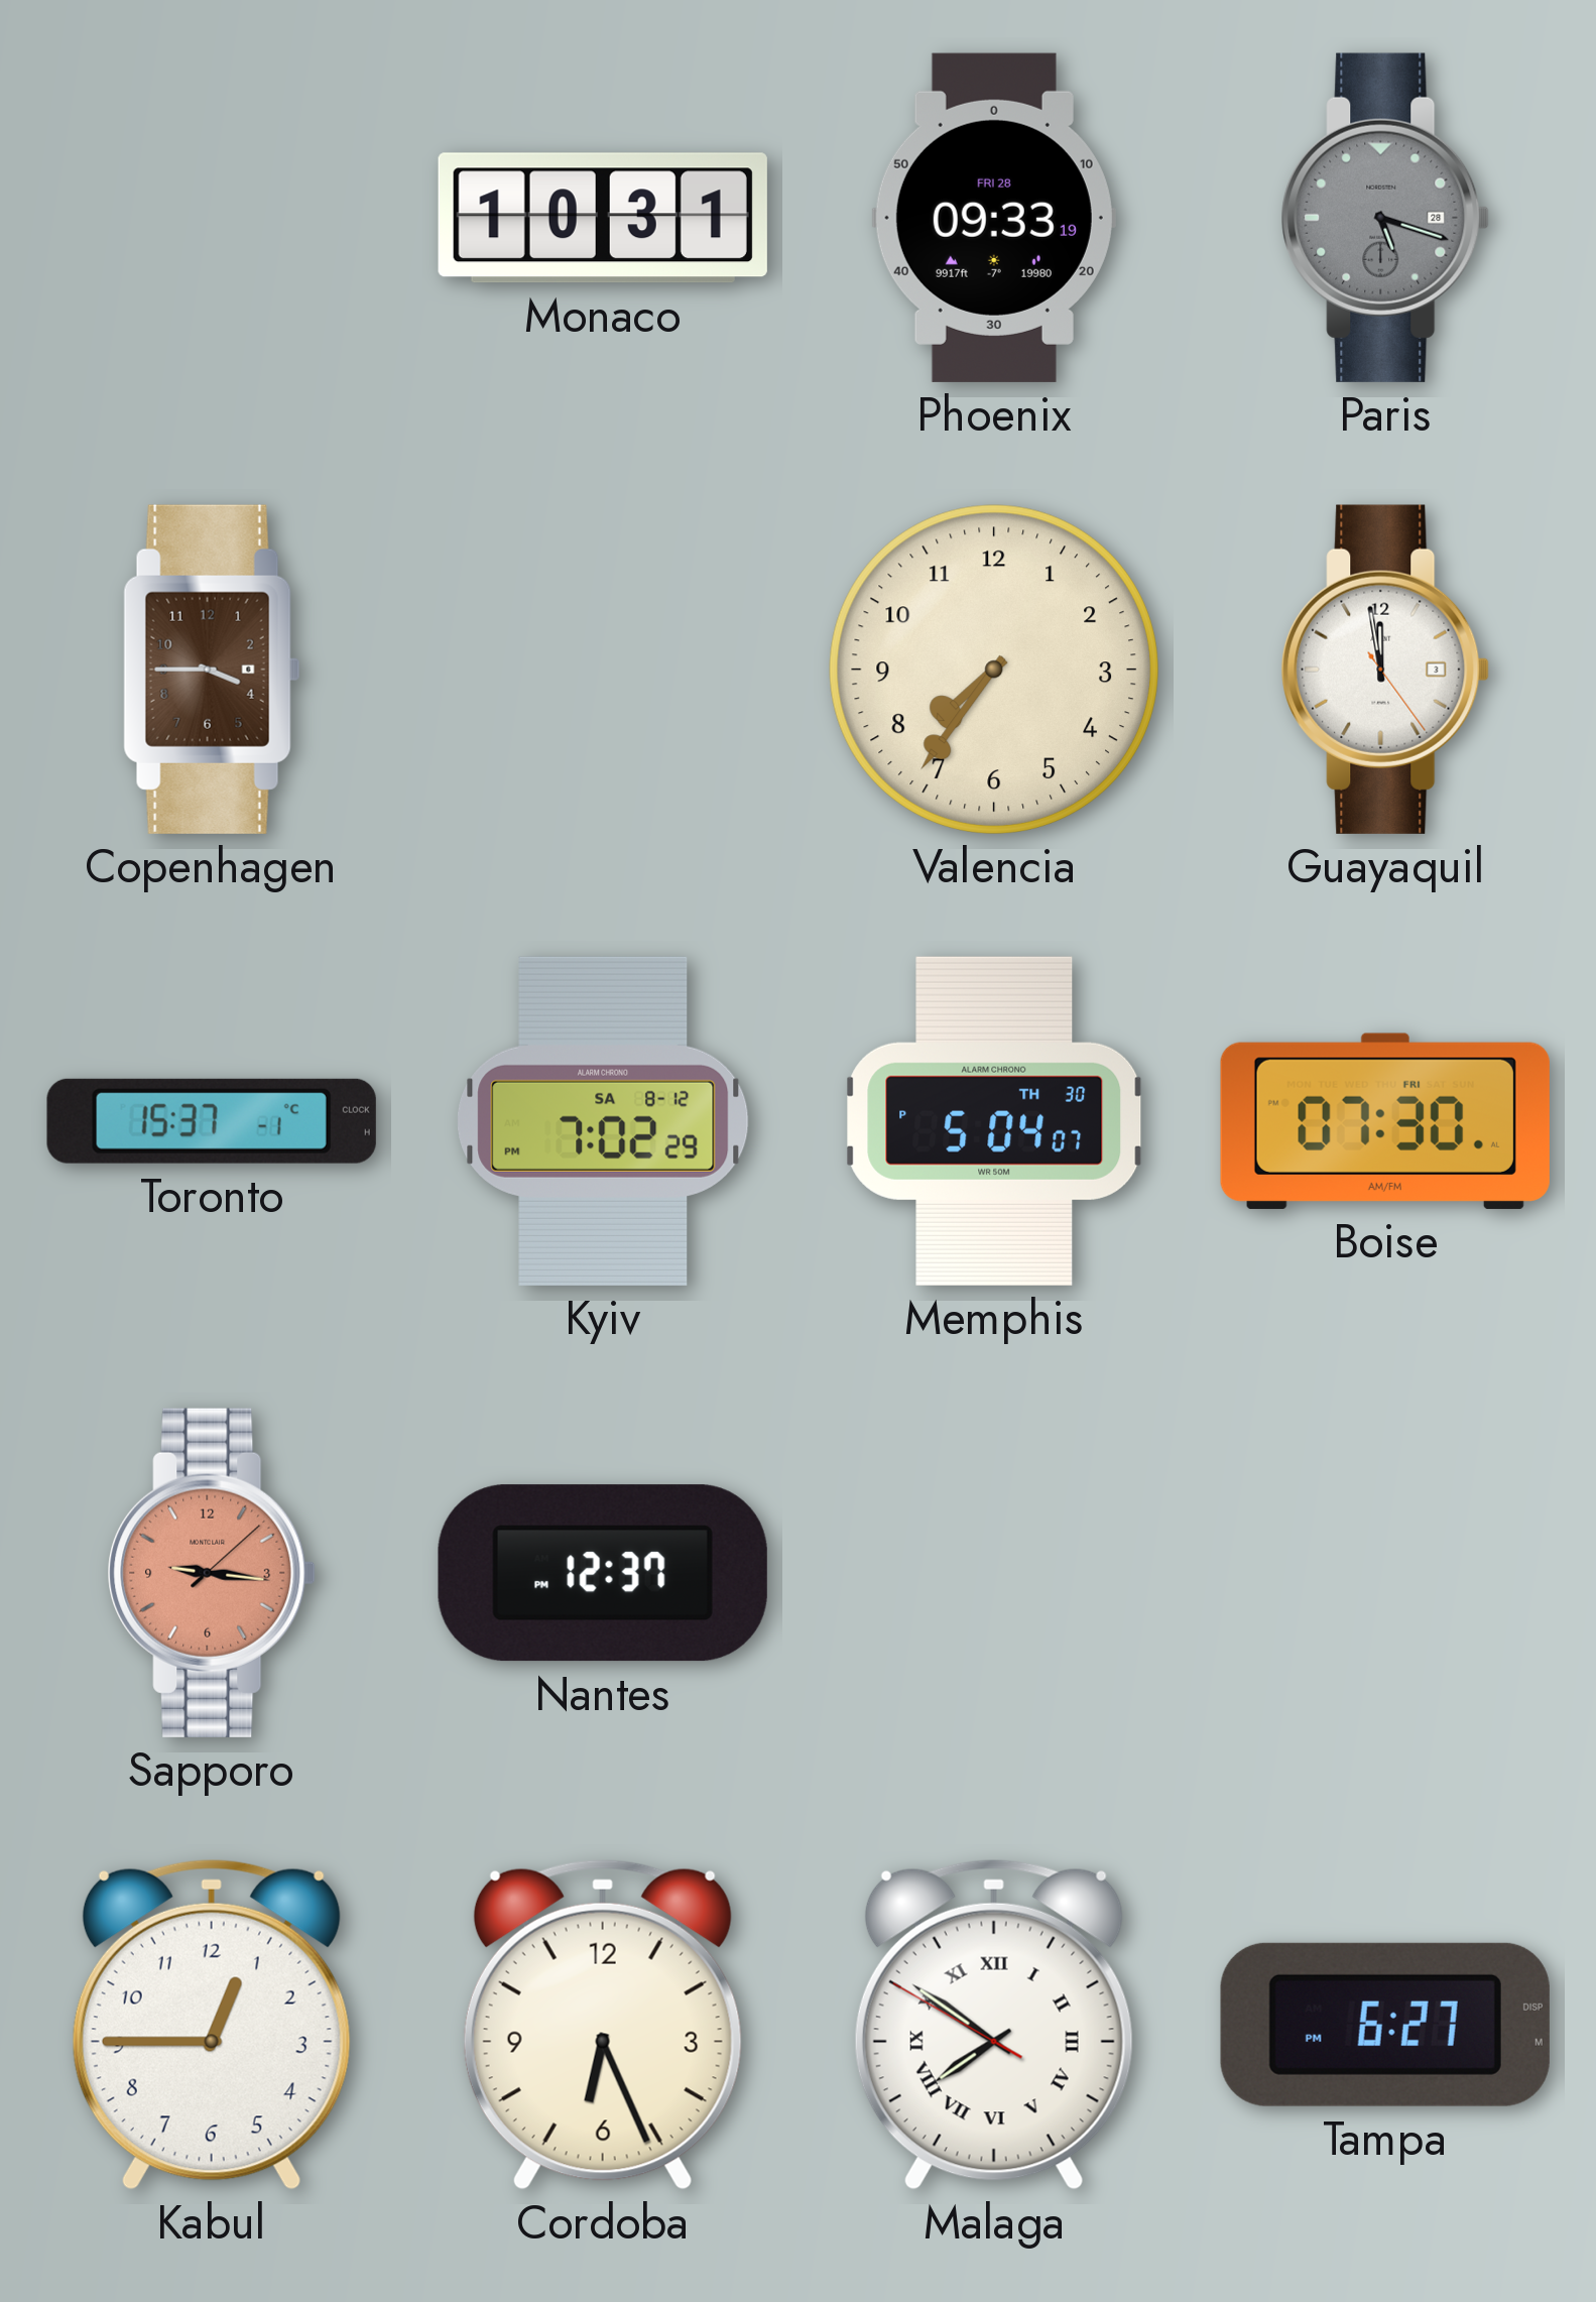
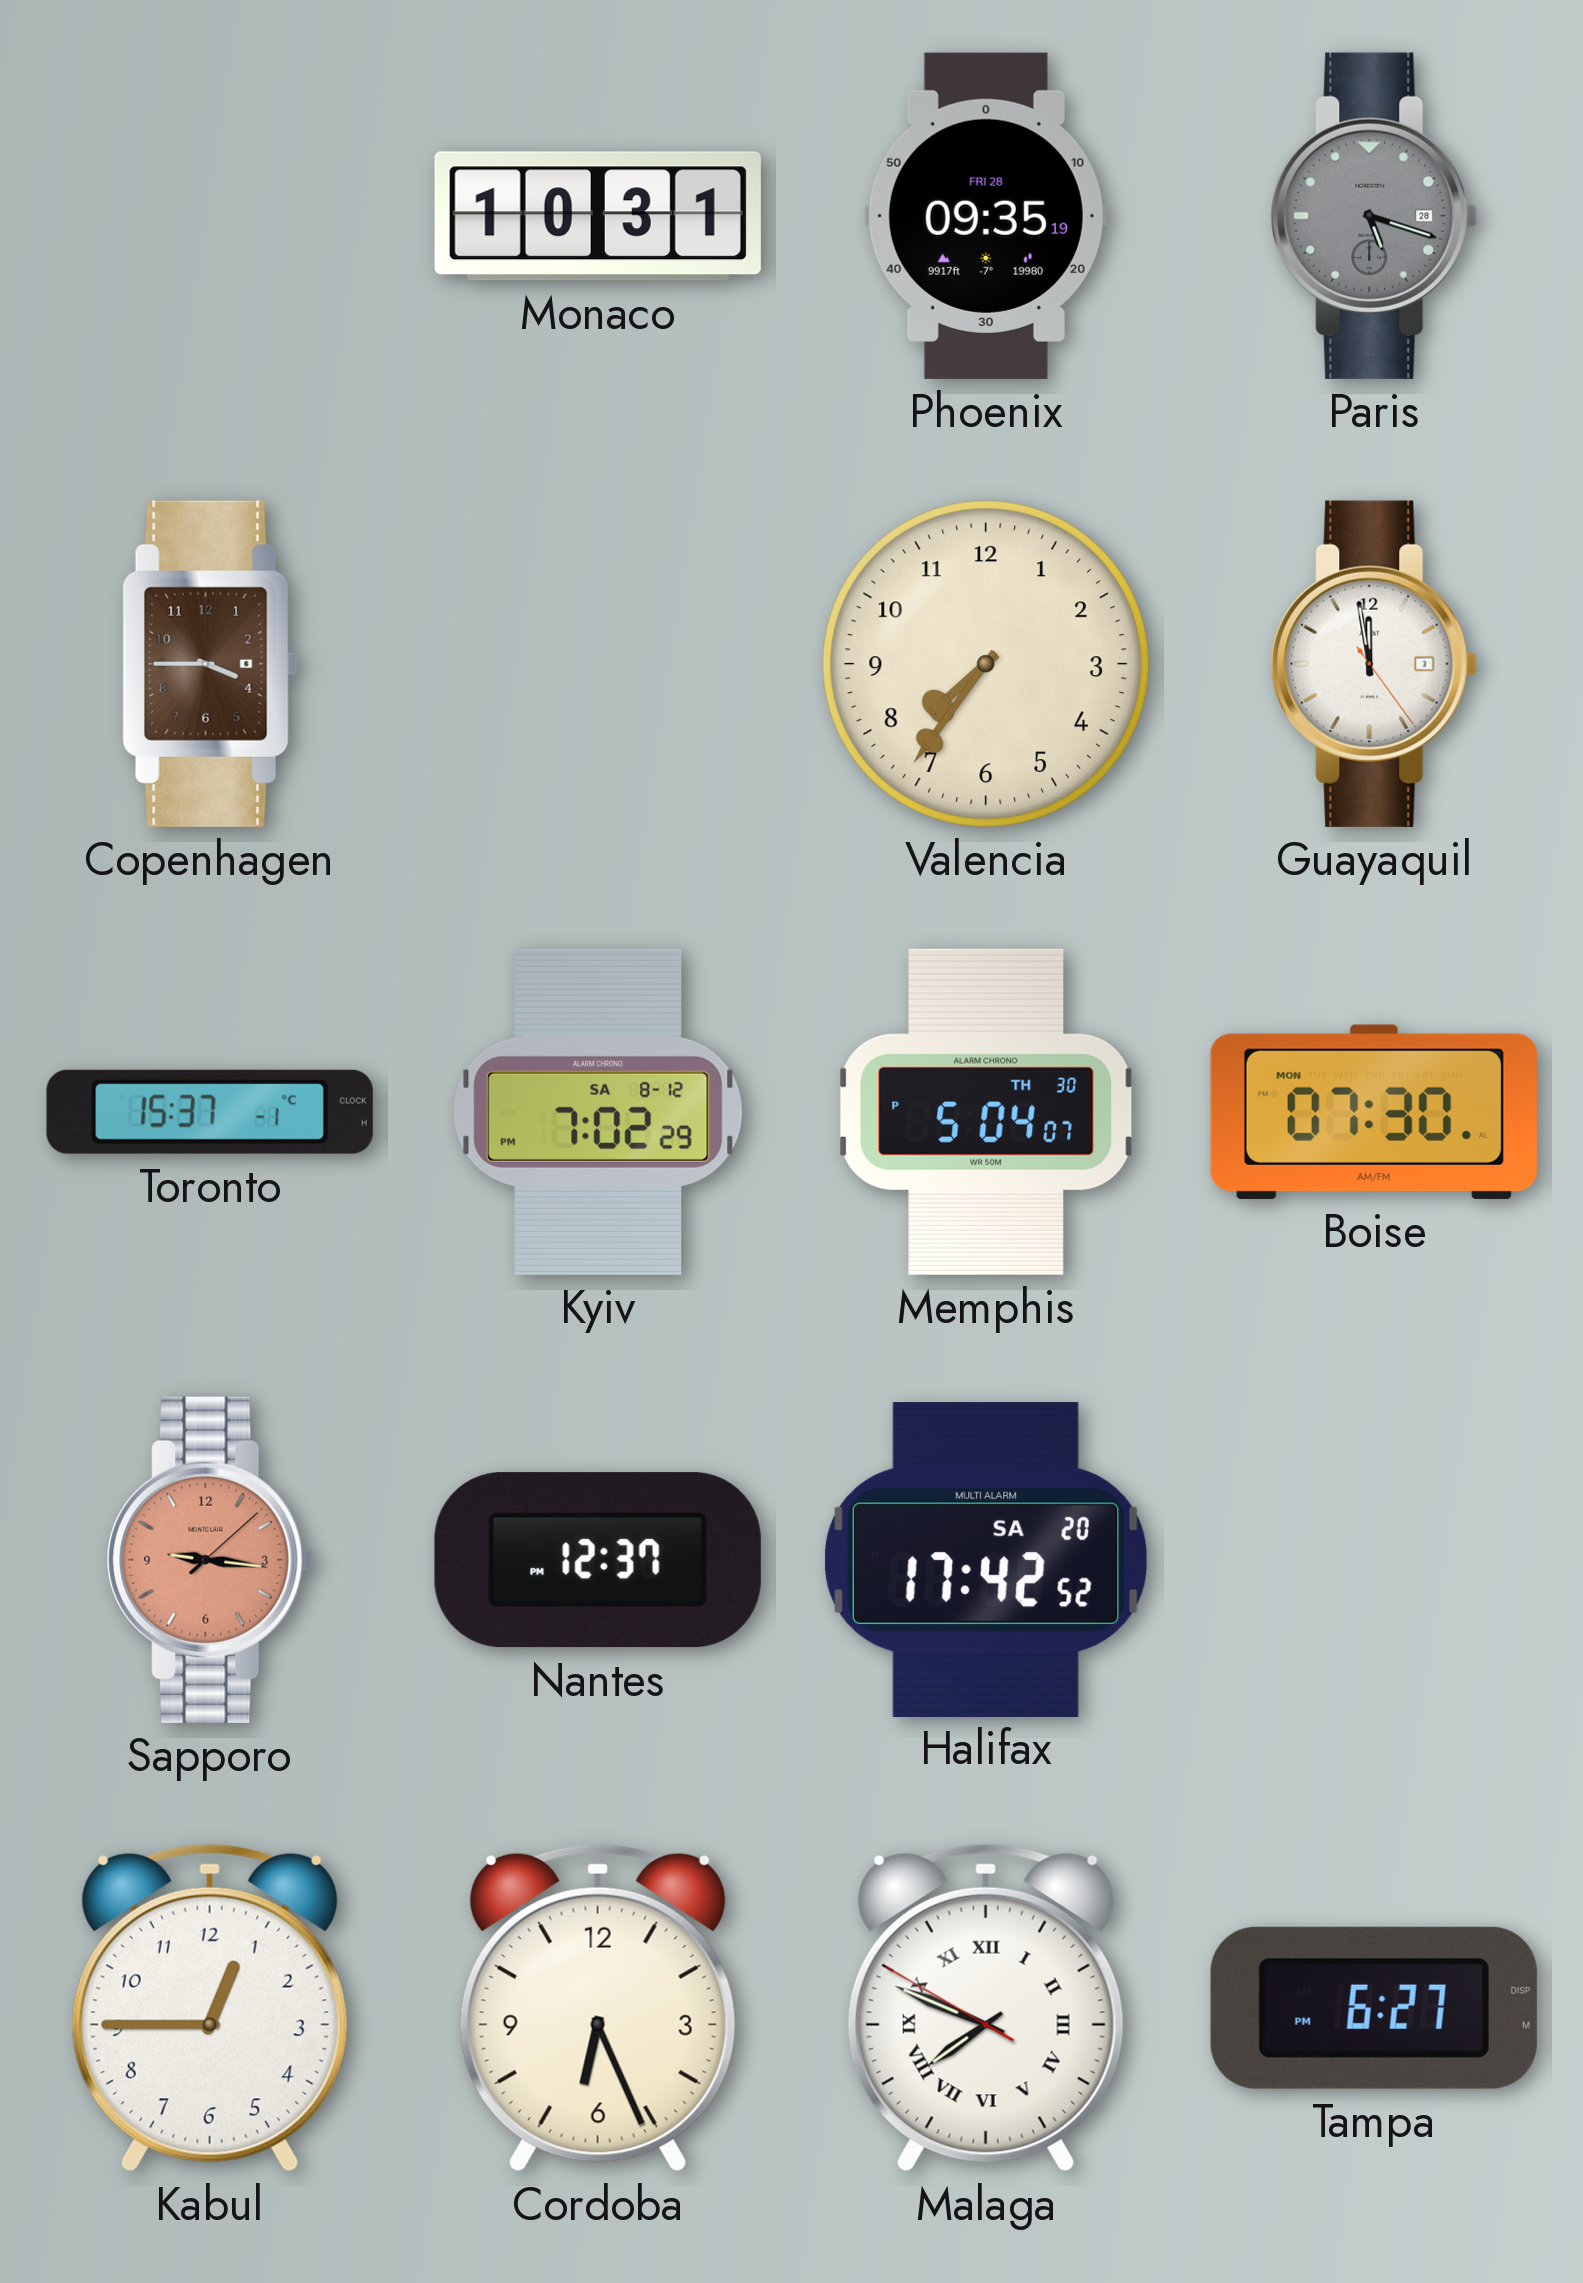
Phoenix: 09:33 -> 09:35 (986, 216)
Boise date: FRI -> MON (1374, 1112)
Halifax: none -> 17:42 (986, 1559)
Malaga: 7:50 -> 7:48 (986, 2008)
